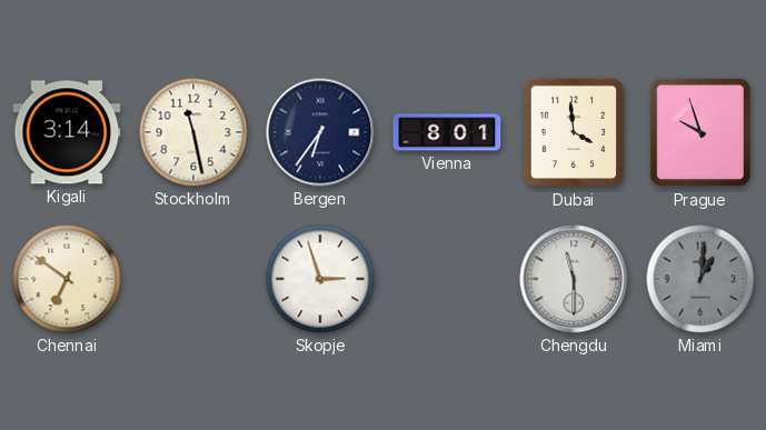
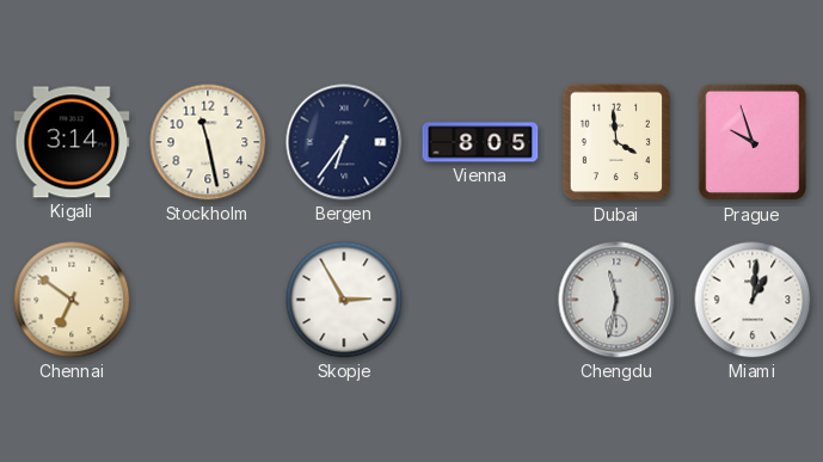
Vienna: 8:01 -> 8:05 (480, 142)
Skopje: 2:57 -> 2:55 (344, 300)
Chengdu: 11:30 -> 11:32 (616, 300)
Miami dial: grey -> white (753, 300)
